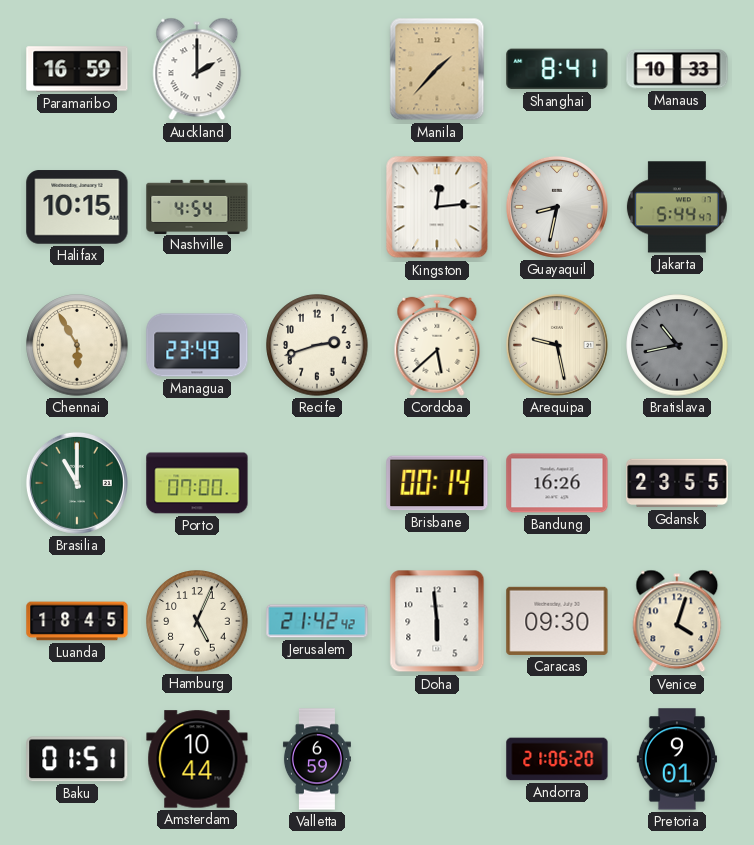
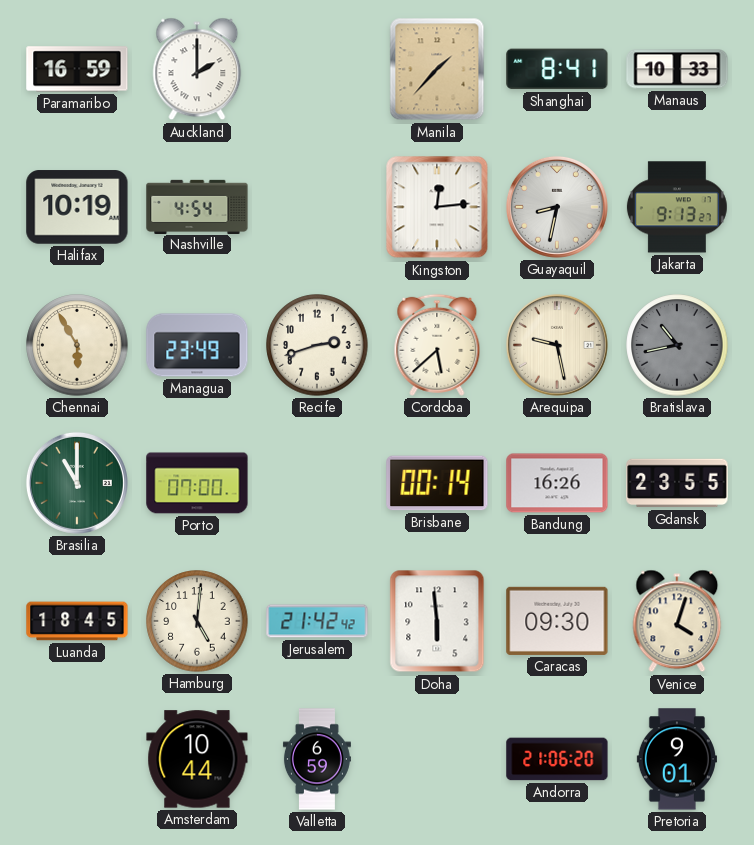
Halifax: 10:15 -> 10:19 (77, 207)
Jakarta: 5:44 -> 9:13 (677, 207)
Hamburg: 5:04 -> 5:01 (197, 621)
Baku: 01:51 -> none (77, 759)
